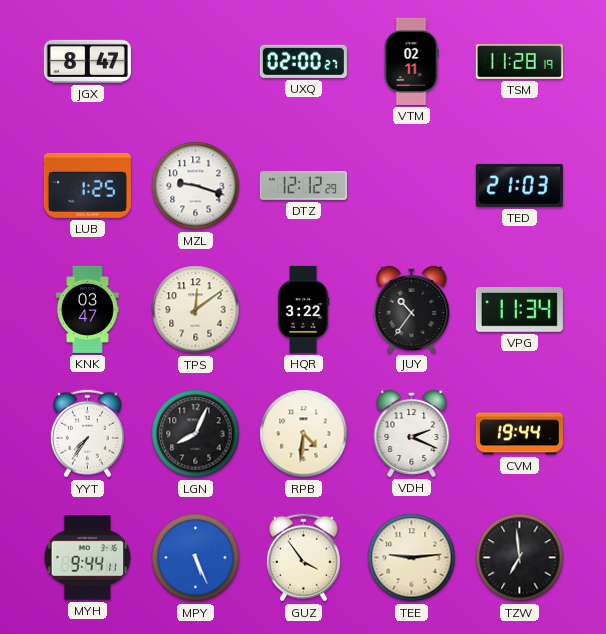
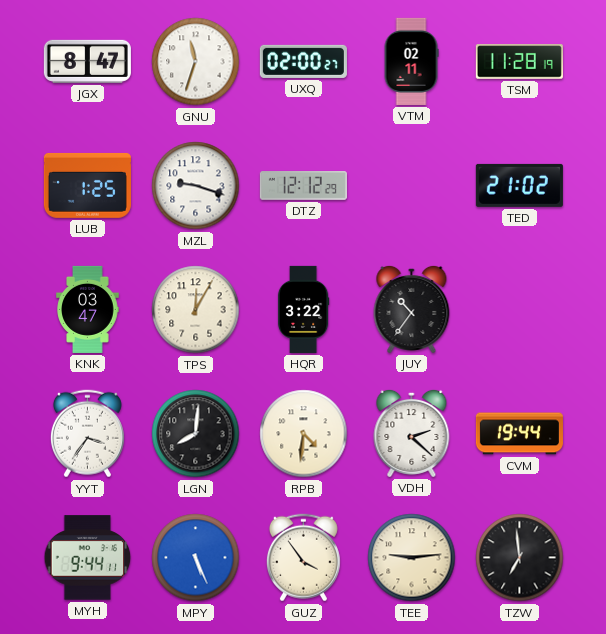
GNU: none -> 11:33 (196, 62)
TED: 21:03 -> 21:02 (519, 185)
TPS: 12:09 -> 12:05 (196, 310)
VPG: 11:34 -> none (519, 310)
YYT: 7:36 -> 3:36 (87, 434)
LGN: 8:04 -> 8:01 (196, 434)
VDH: 2:19 -> 2:22 (412, 433)
